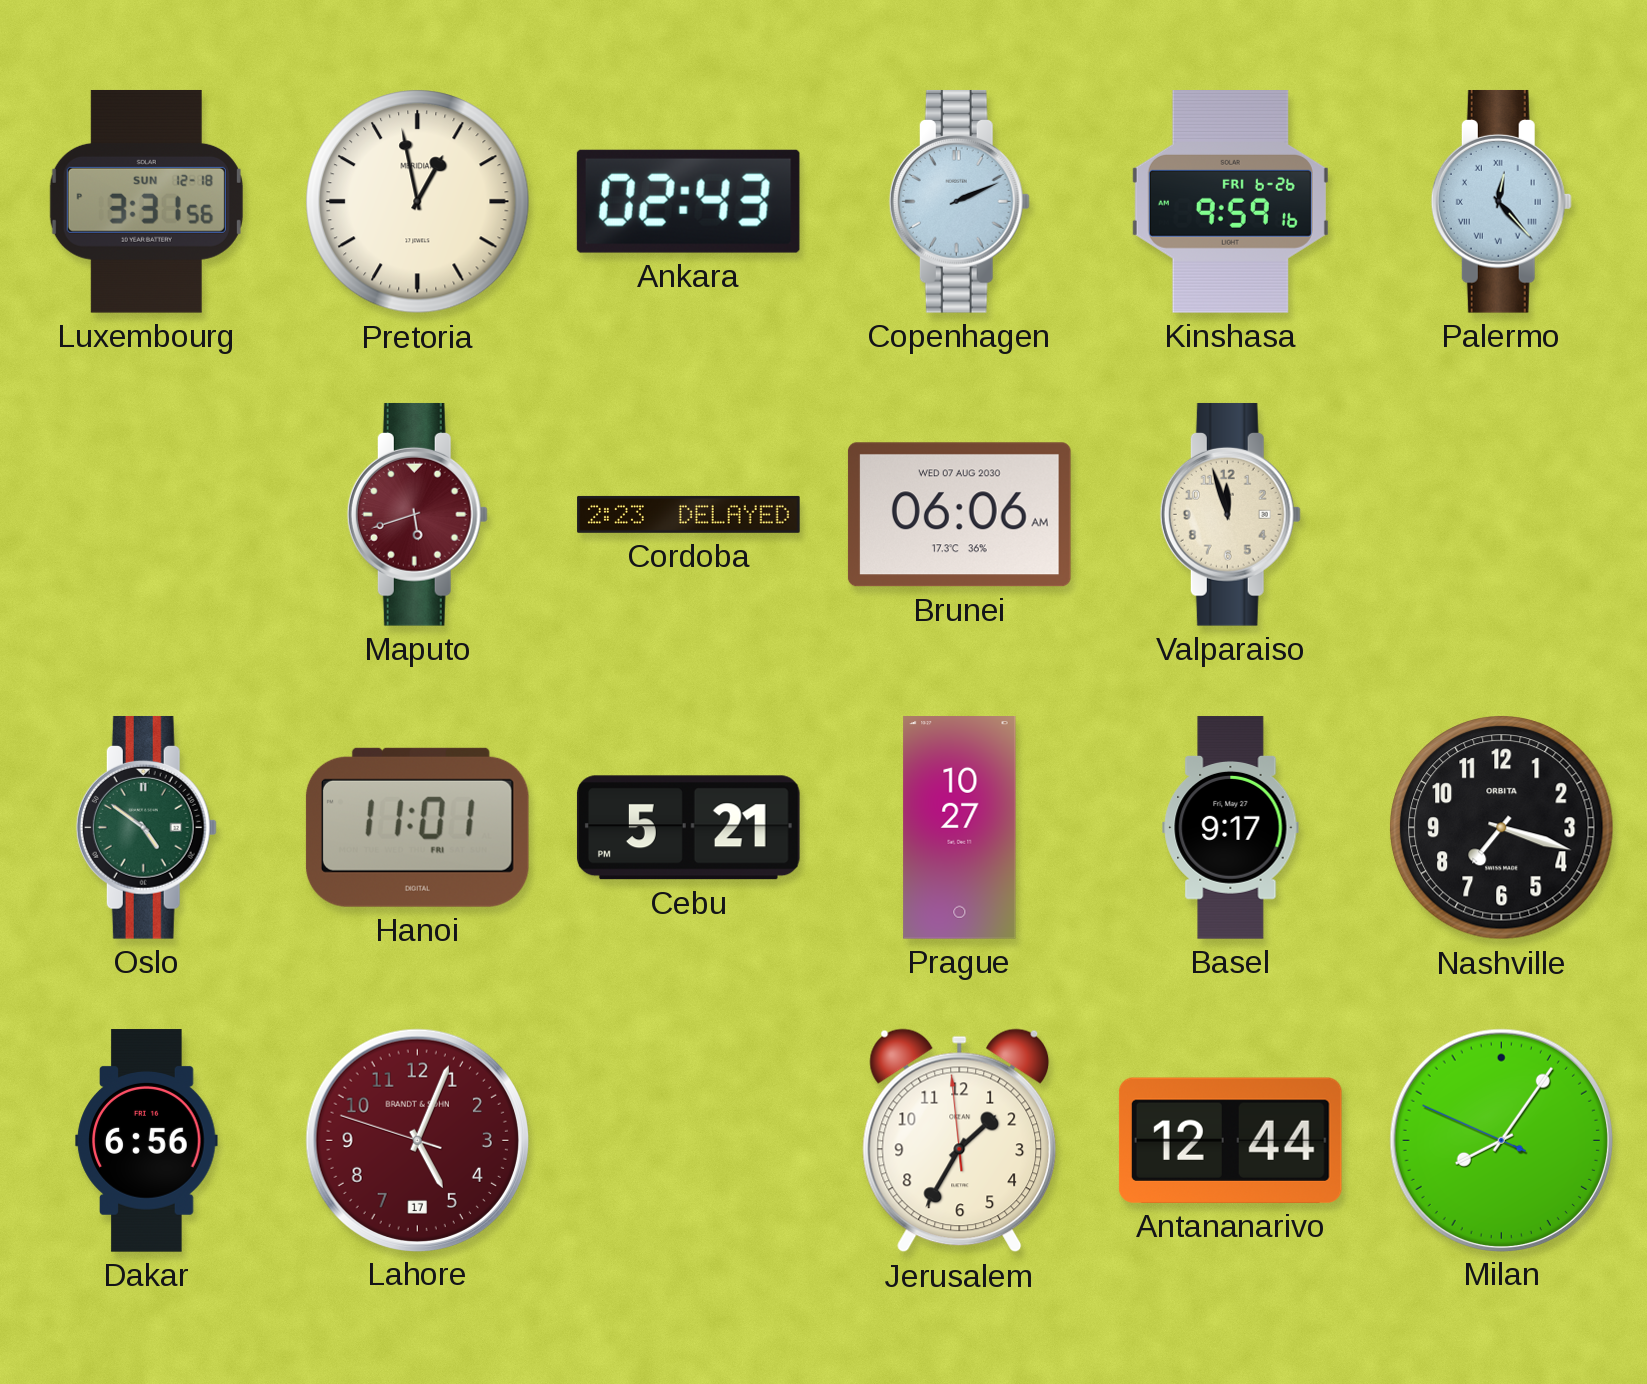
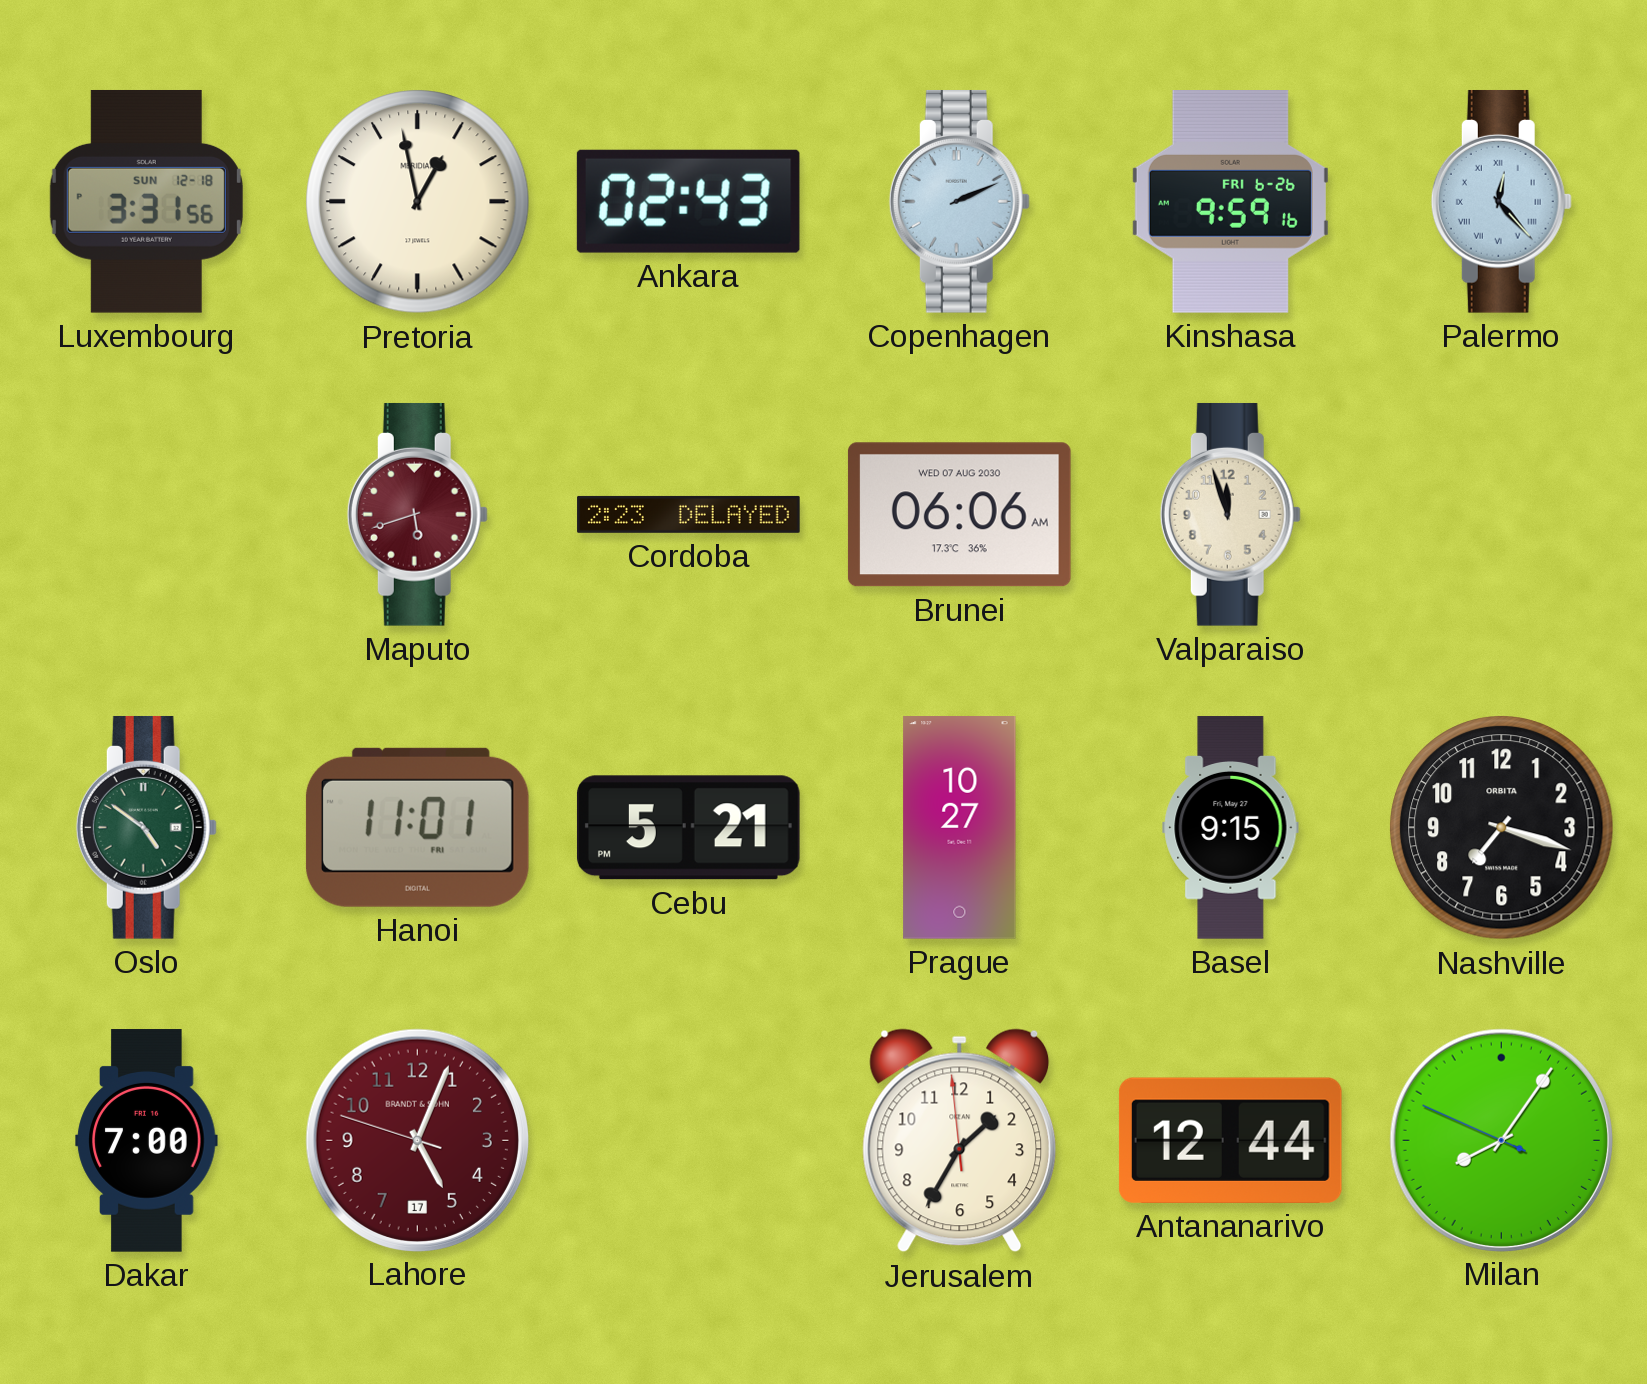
Basel: 9:17 -> 9:15 (1231, 828)
Dakar: 6:56 -> 7:00 (147, 1141)
